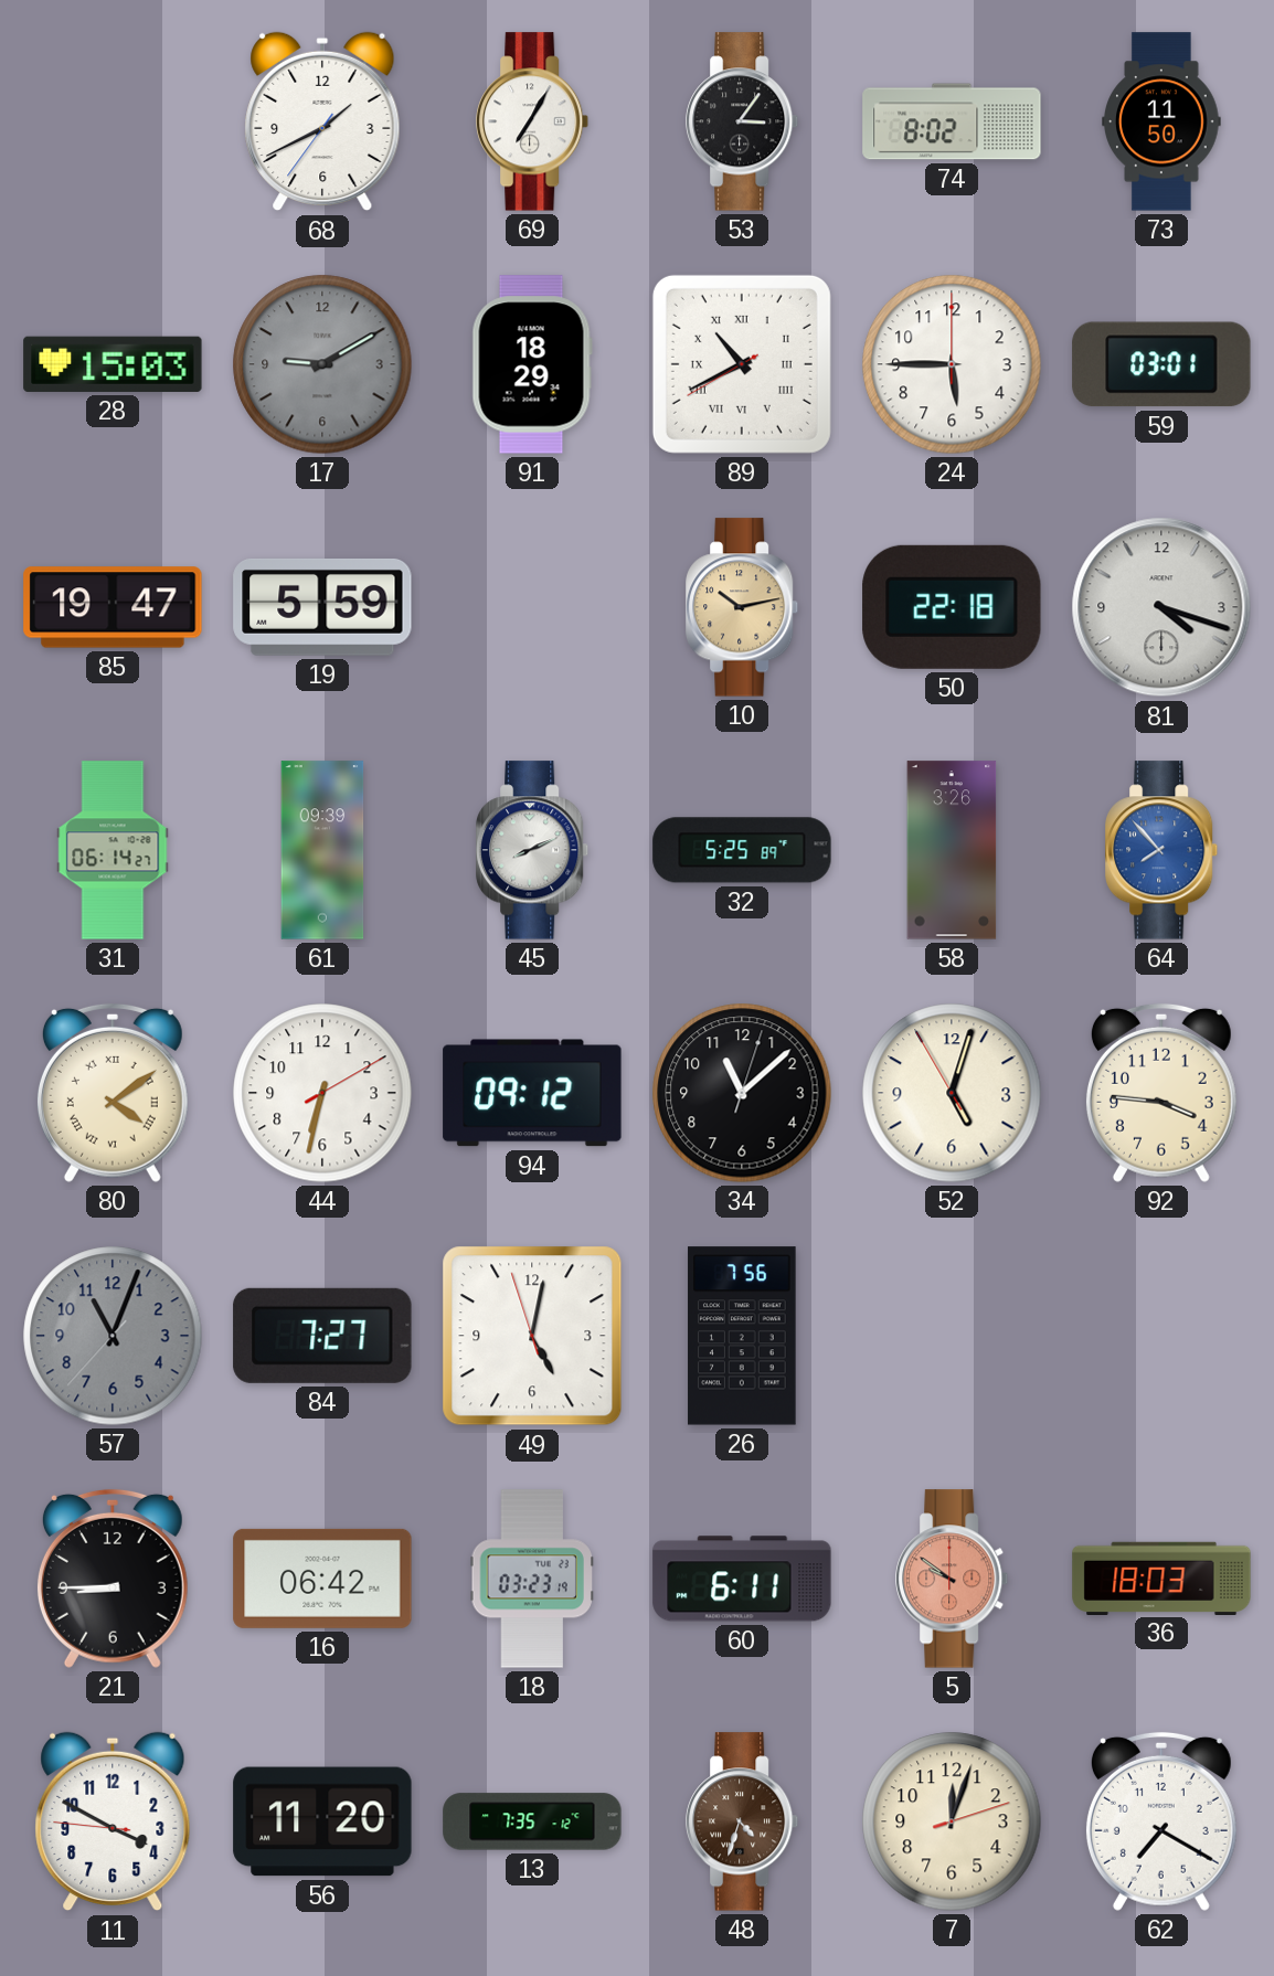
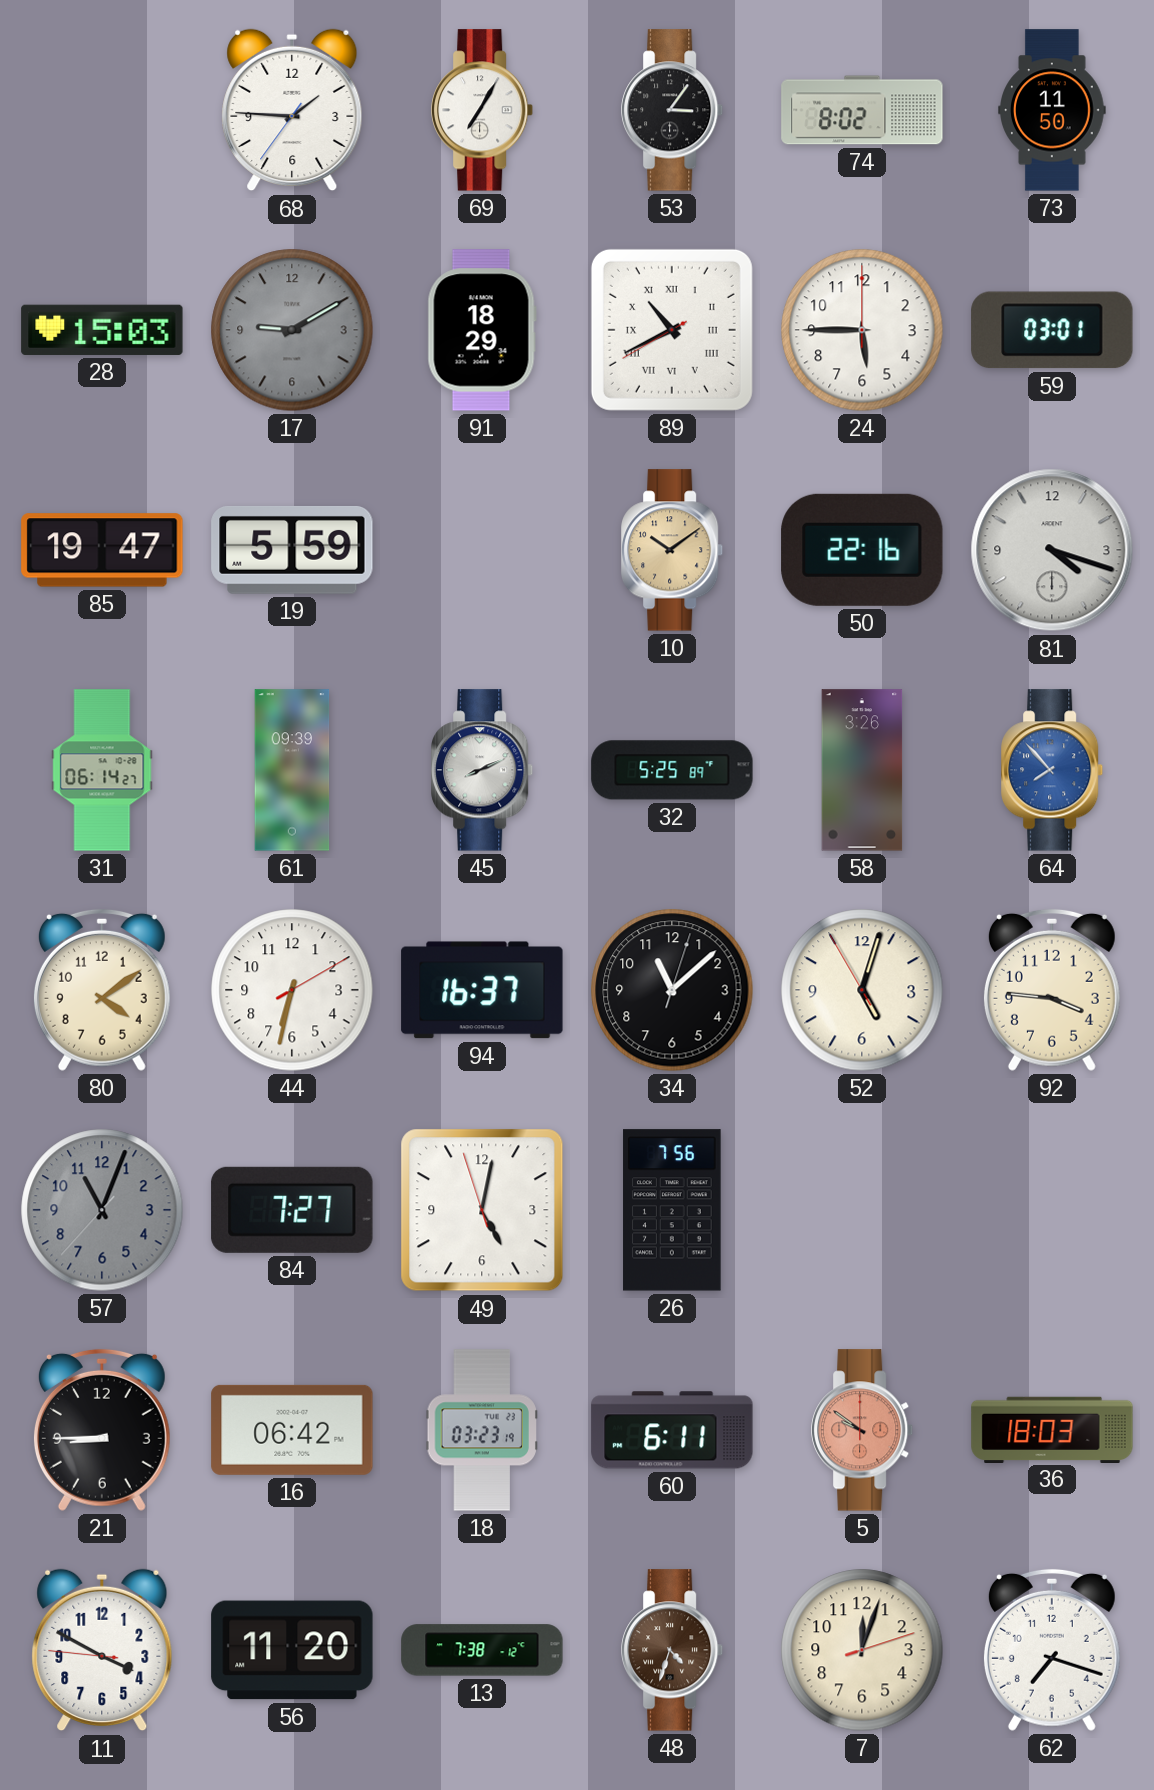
68: 1:40 -> 1:45 (292, 110)
10: 10:13 -> 10:09 (673, 550)
50: 22:18 -> 22:16 (862, 550)
80 numerals: Roman -> Arabic (102, 990)
94: 09:12 -> 16:37 (482, 990)
13: 7:35 -> 7:38 (482, 1650)
62: 7:20 -> 7:18 (1052, 1650)
